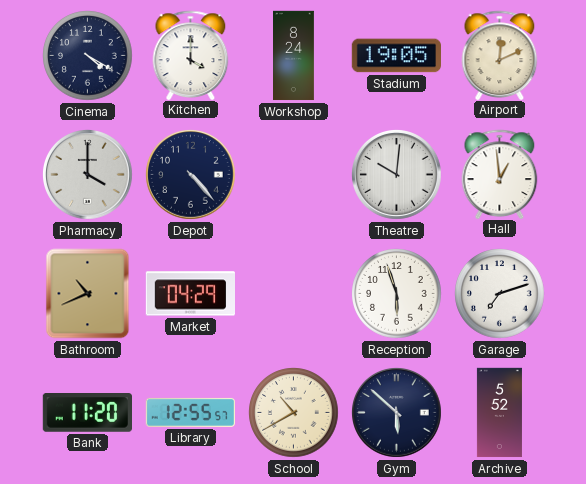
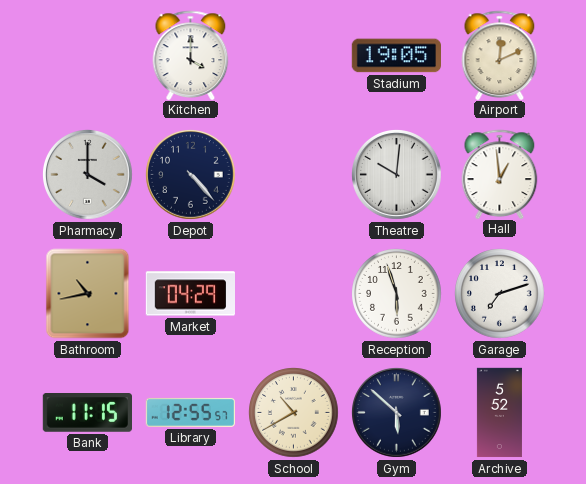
Cinema: 4:20 -> none (88, 56)
Workshop: 8:24 -> none (294, 56)
Bathroom: 10:41 -> 10:43 (88, 294)
Bank: 11:20 -> 11:15 (87, 413)
